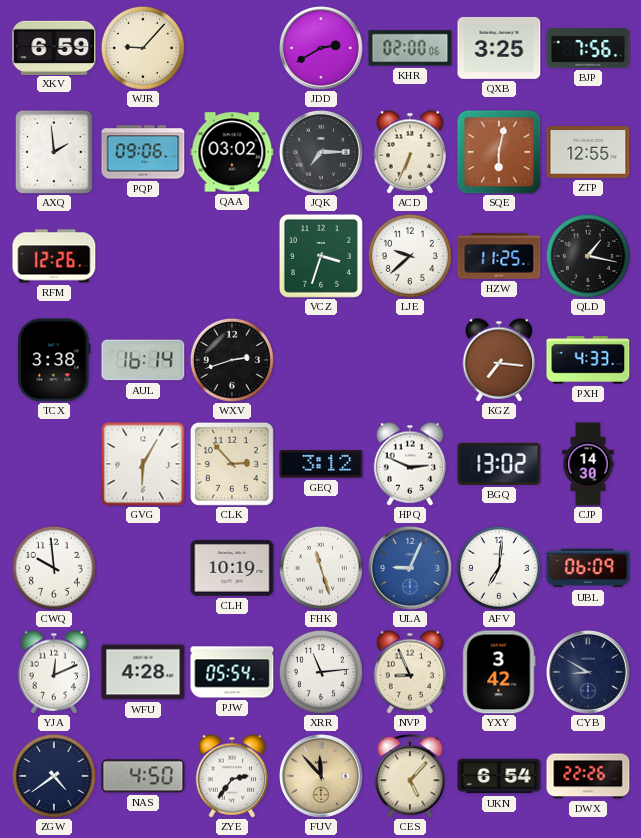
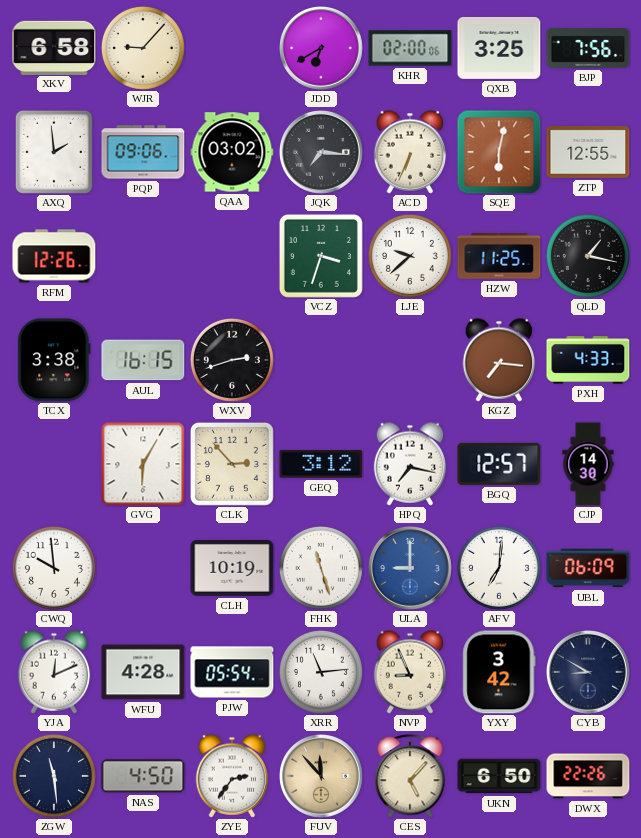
XKV: 6:59 -> 6:58 (54, 47)
JDD: 2:40 -> 6:40 (322, 49)
JQK: 7:15 -> 7:16 (322, 153)
AUL: 16:14 -> 16:15 (143, 360)
HPQ: 2:49 -> 7:17 (410, 464)
BGQ: 13:02 -> 12:57 (499, 464)
ULA: 9:04 -> 9:00 (411, 569)
ZGW: 4:39 -> 11:29 (54, 776)
UKN: 6:54 -> 6:50 (499, 776)
